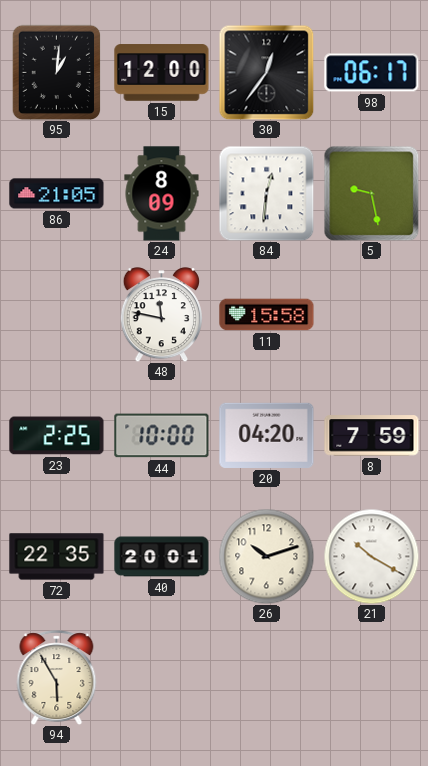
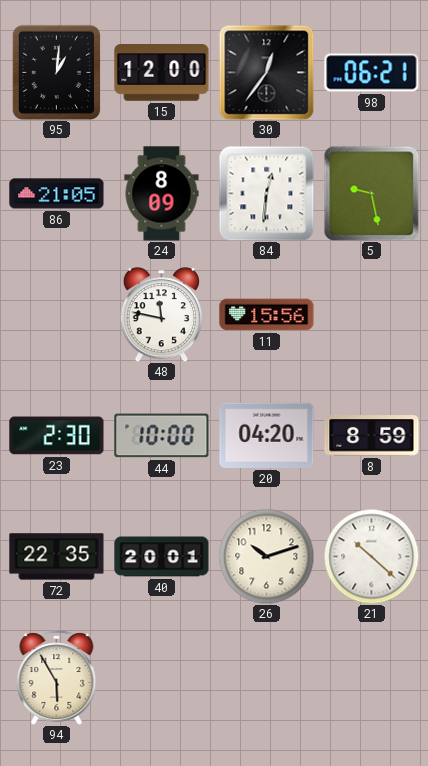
98: 06:17 -> 06:21 (372, 73)
11: 15:58 -> 15:56 (267, 315)
23: 2:25 -> 2:30 (57, 436)
8: 7:59 -> 8:59 (372, 436)
21: 10:20 -> 10:22 (371, 556)
